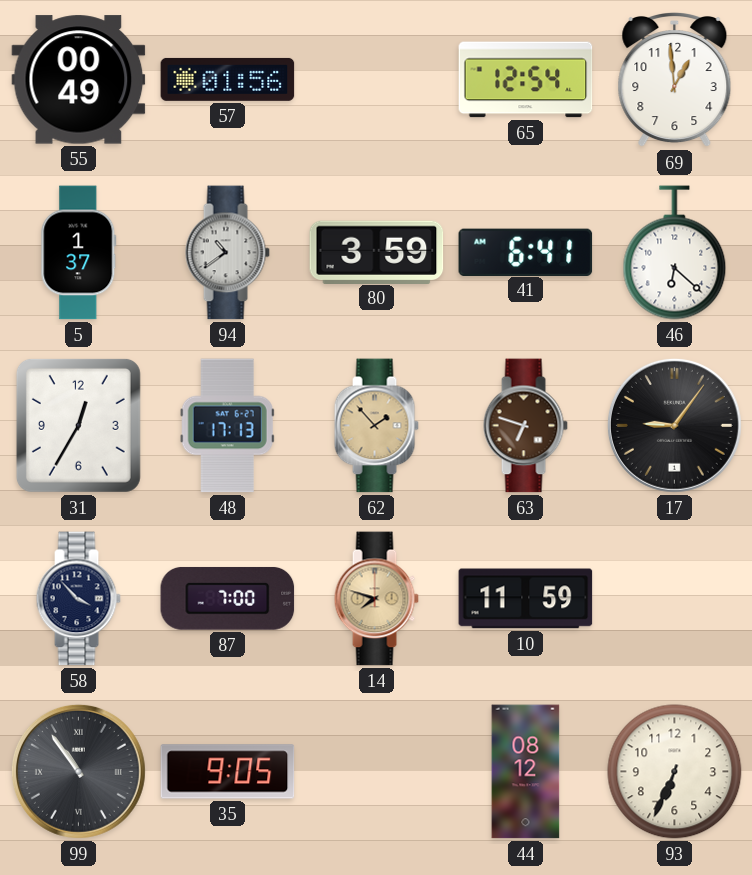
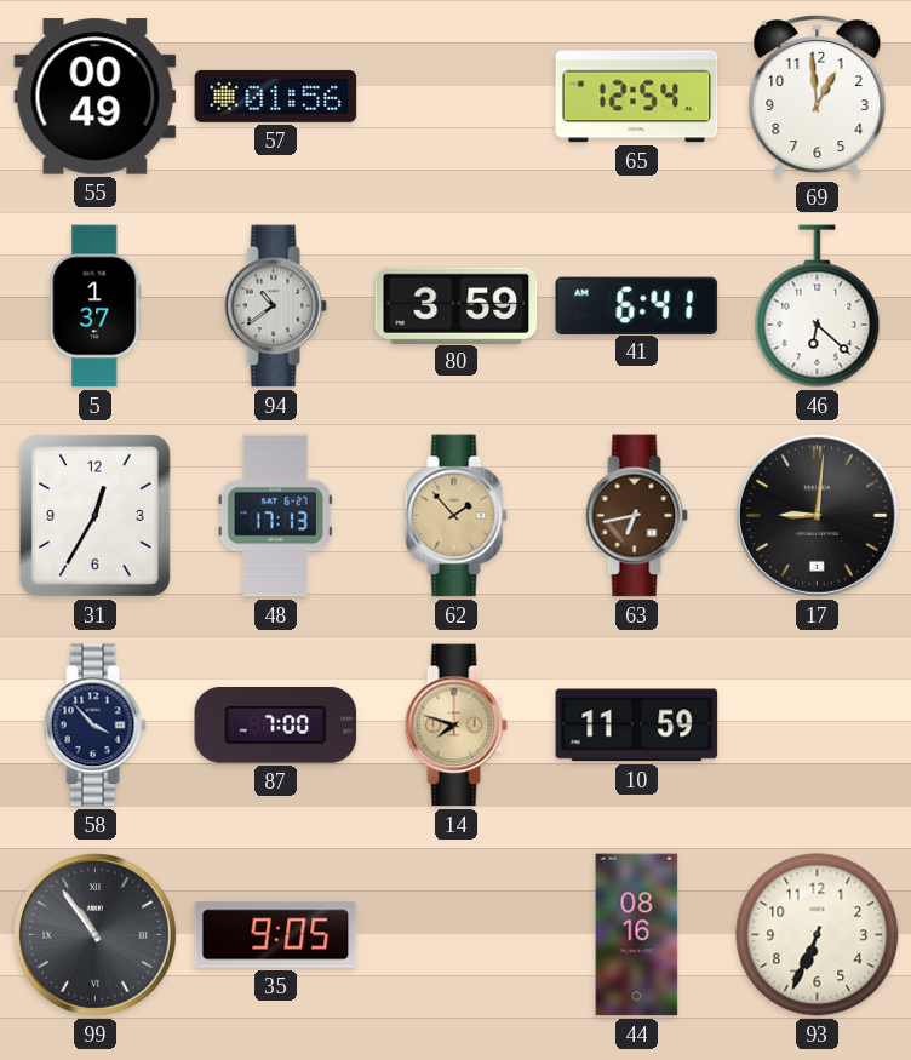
63: 6:48 -> 6:43 (636, 516)
17: 9:06 -> 9:01 (817, 515)
44: 08:12 -> 08:16 (637, 935)
